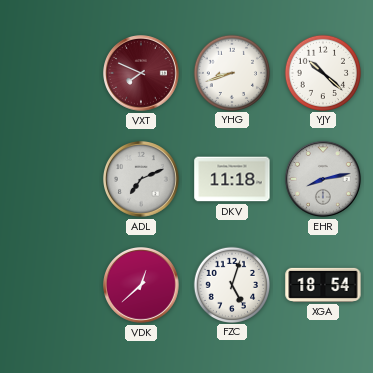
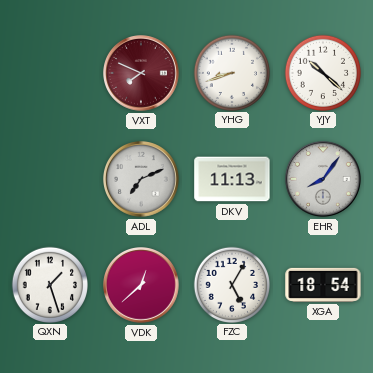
DKV: 11:18 -> 11:13 (232, 179)
EHR: 8:13 -> 8:06 (324, 180)
QXN: none -> 1:27 (49, 284)
FZC: 5:03 -> 5:05 (231, 284)
